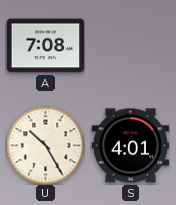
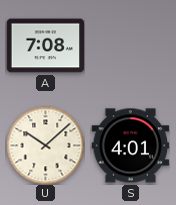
U: 10:25 -> 10:08 (45, 145)
